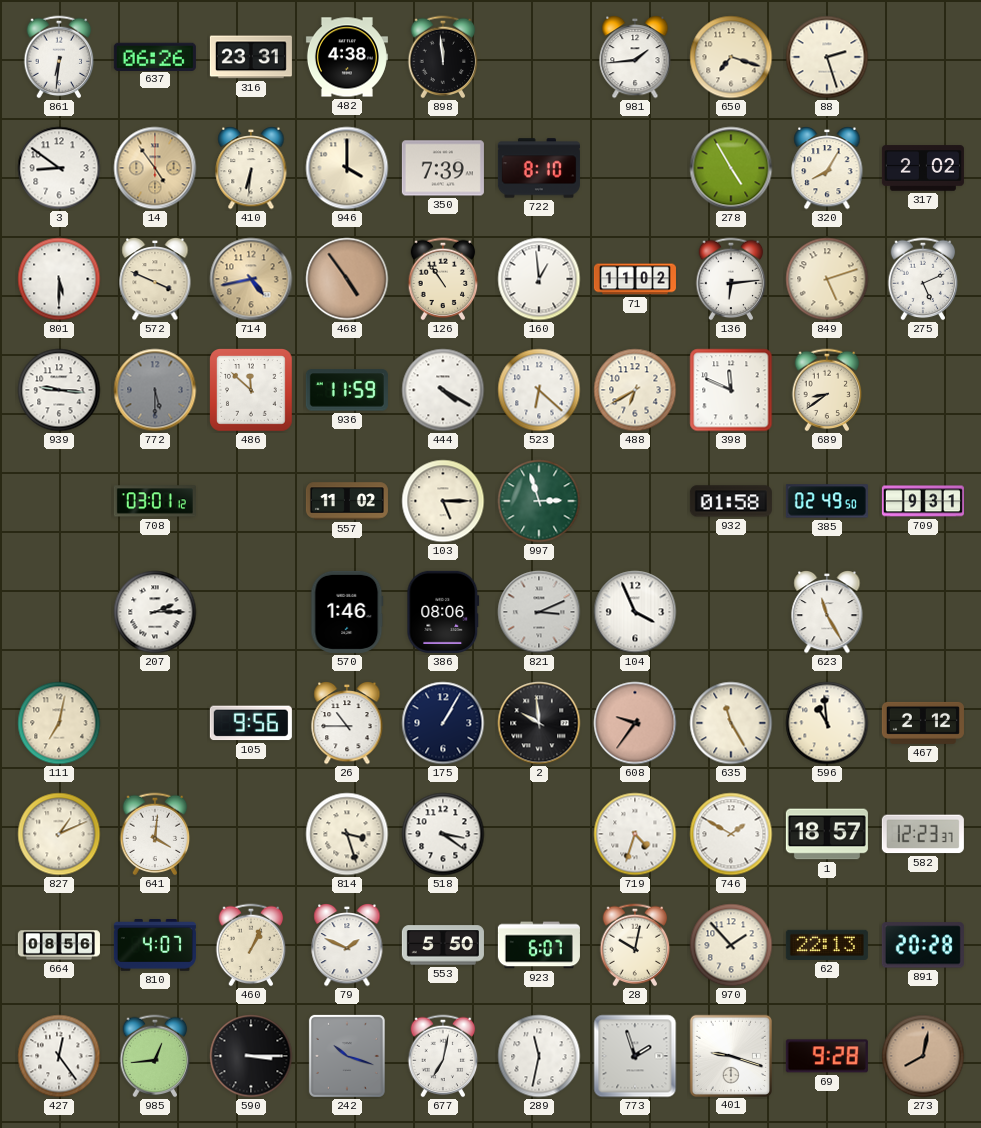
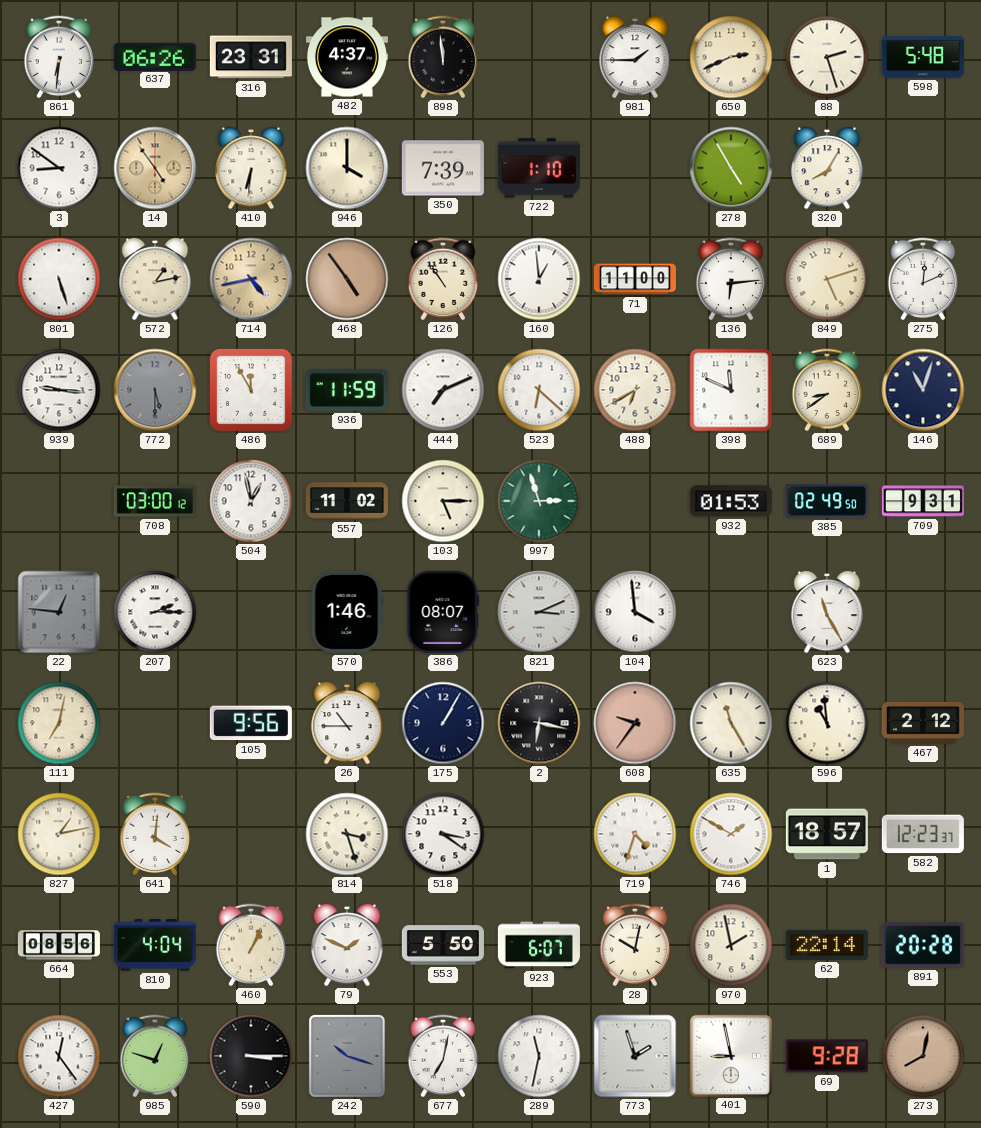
482: 4:38 -> 4:37 (347, 57)
981: 1:44 -> 1:45 (635, 57)
650: 7:18 -> 2:41 (731, 57)
598: none -> 5:48 (923, 57)
722: 8:10 -> 1:10 (539, 168)
317: 2:02 -> none (923, 168)
801: 5:30 -> 5:27 (59, 279)
572: 3:49 -> 1:13 (155, 279)
71: 11:02 -> 11:00 (635, 279)
275: 5:11 -> 12:11 (923, 279)
486: 11:52 -> 11:55 (252, 391)
444: 4:20 -> 7:11 (443, 390)
146: none -> 11:03 (923, 390)
708: 03:01 -> 03:00 (155, 501)
504: none -> 12:58 (251, 501)
932: 01:58 -> 01:53 (731, 501)
22: none -> 12:46 (59, 612)
386: 08:06 -> 08:07 (443, 612)
104: 3:56 -> 3:59 (635, 612)
2: 9:59 -> 6:17 (539, 723)
827: 1:11 -> 1:13 (59, 834)
810: 4:07 -> 4:04 (155, 945)
970: 1:53 -> 1:58 (731, 945)
62: 22:13 -> 22:14 (827, 945)
985: 12:44 -> 12:48 (155, 1056)
401: 9:18 -> 8:58 (730, 1055)
